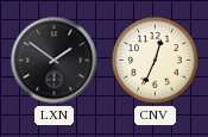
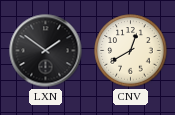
CNV: 12:34 -> 12:40 (131, 51)
